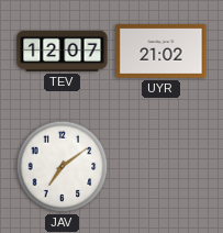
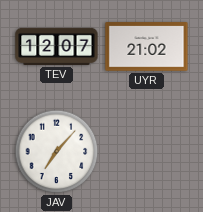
JAV: 7:09 -> 7:07 (57, 152)
